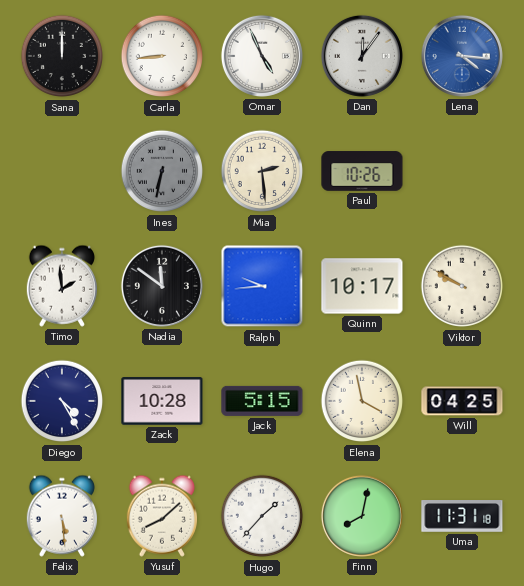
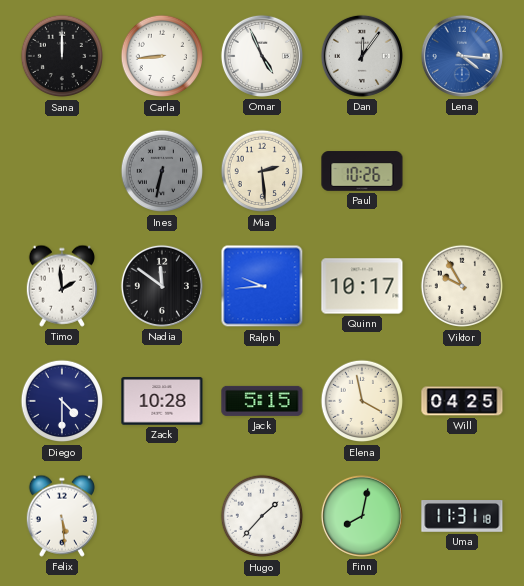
Viktor: 9:50 -> 9:55 (462, 286)
Diego: 4:25 -> 4:30 (62, 401)
Yusuf: 8:08 -> none (161, 516)
